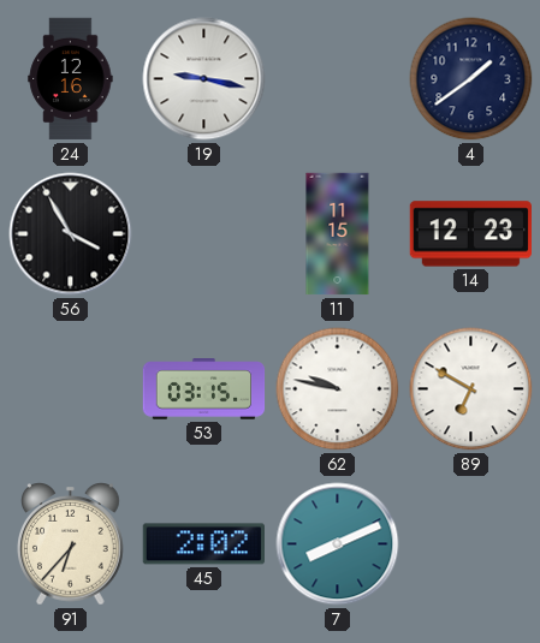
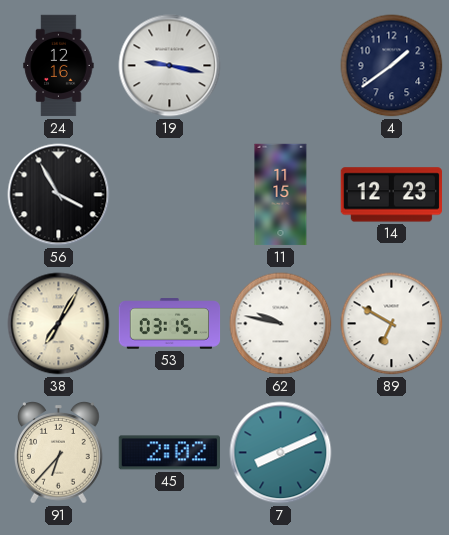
38: none -> 7:05 (59, 324)
